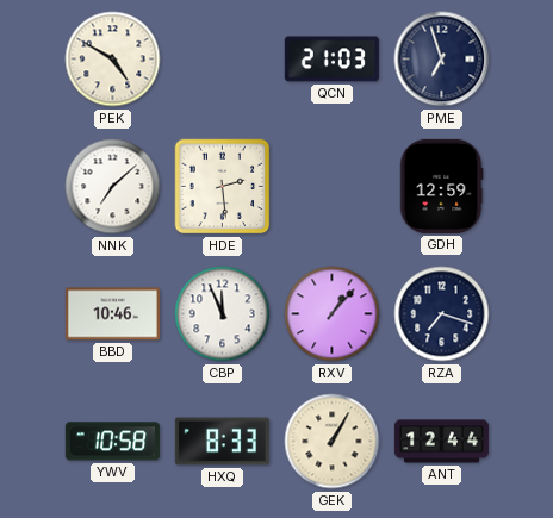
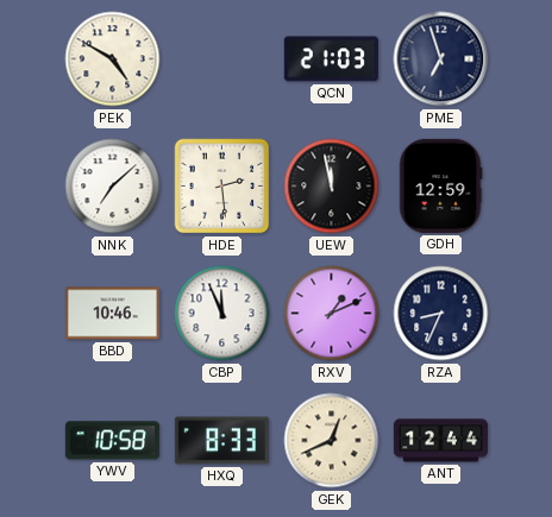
UEW: none -> 11:58 (332, 187)
RXV: 1:07 -> 1:11 (332, 314)
RZA: 7:18 -> 8:34 (441, 314)
GEK: 1:05 -> 12:41 (332, 441)
